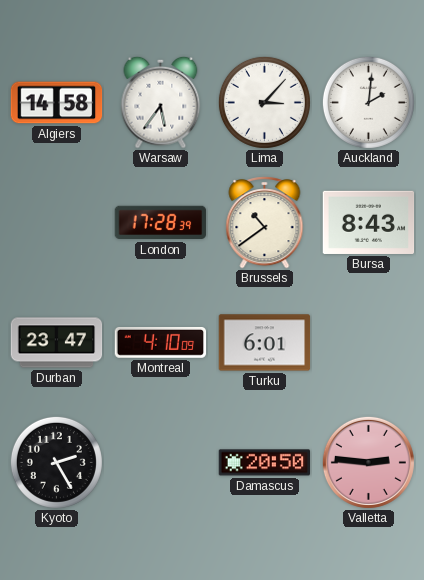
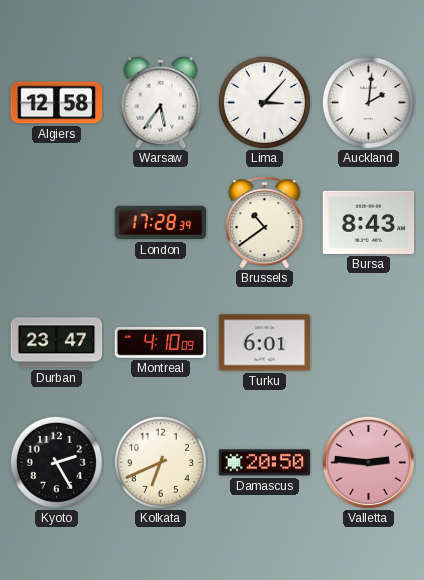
Algiers: 14:58 -> 12:58 (57, 103)
Kolkata: none -> 6:41 (160, 462)
